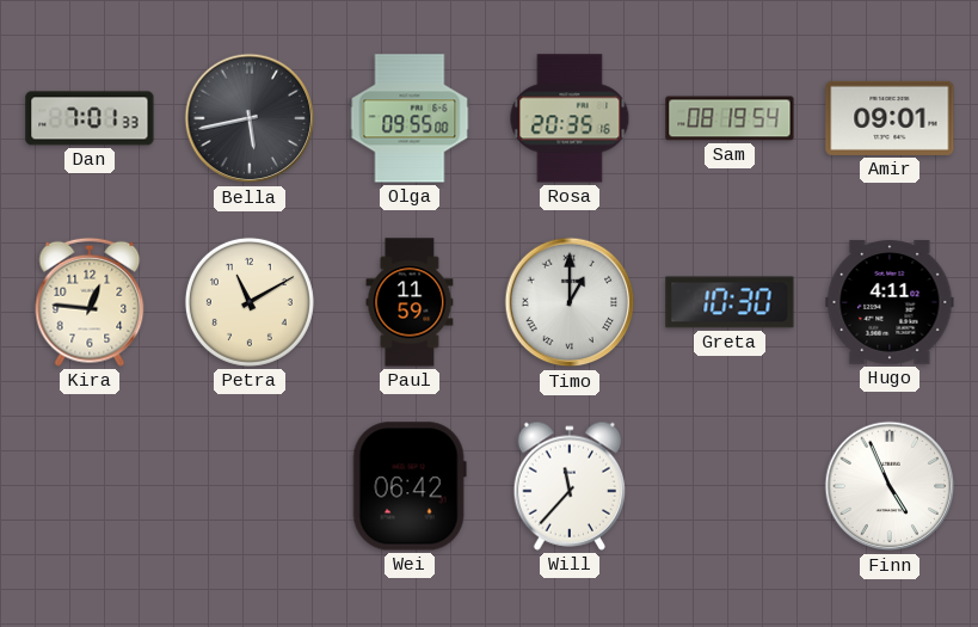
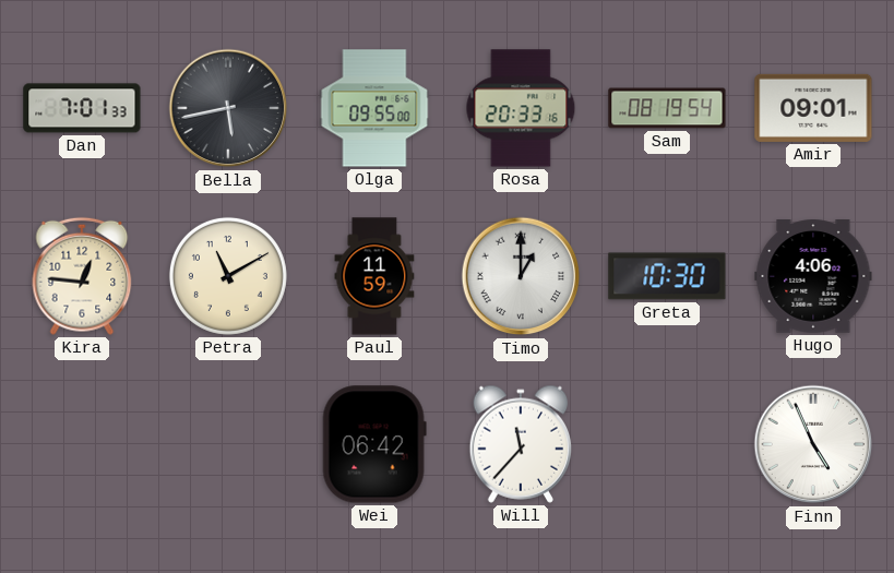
Rosa: 20:35 -> 20:33 (521, 108)
Hugo: 4:11 -> 4:06 (813, 276)
